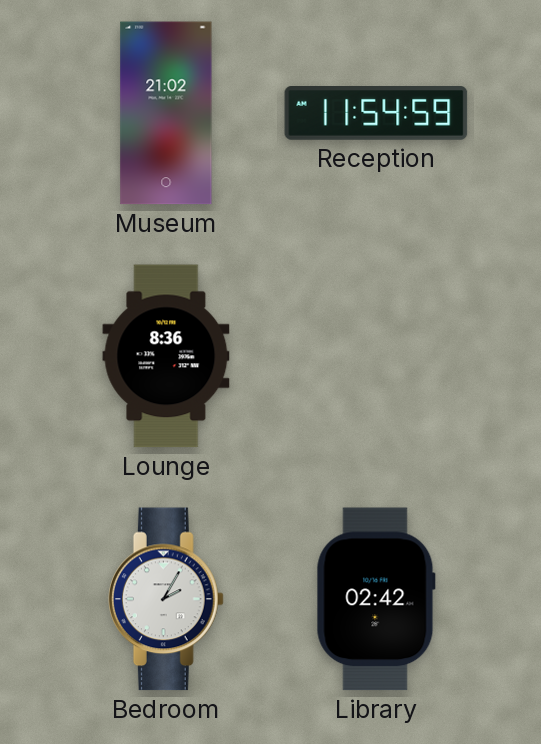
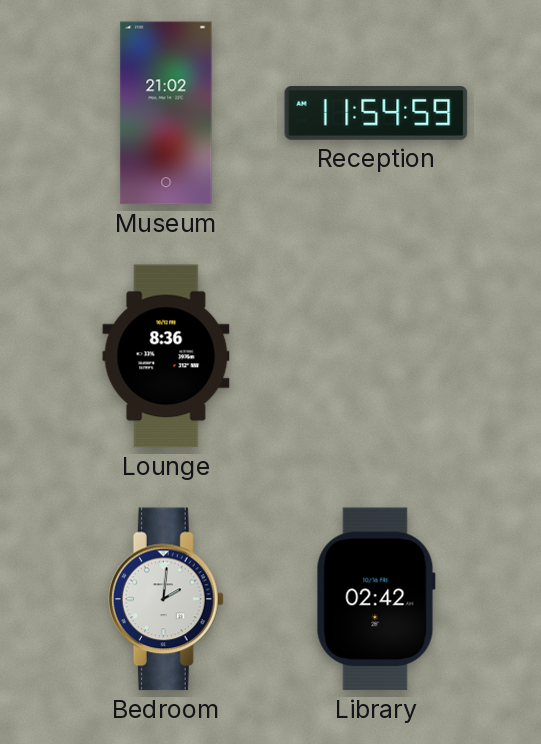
Bedroom: 2:05 -> 2:01 (166, 599)
